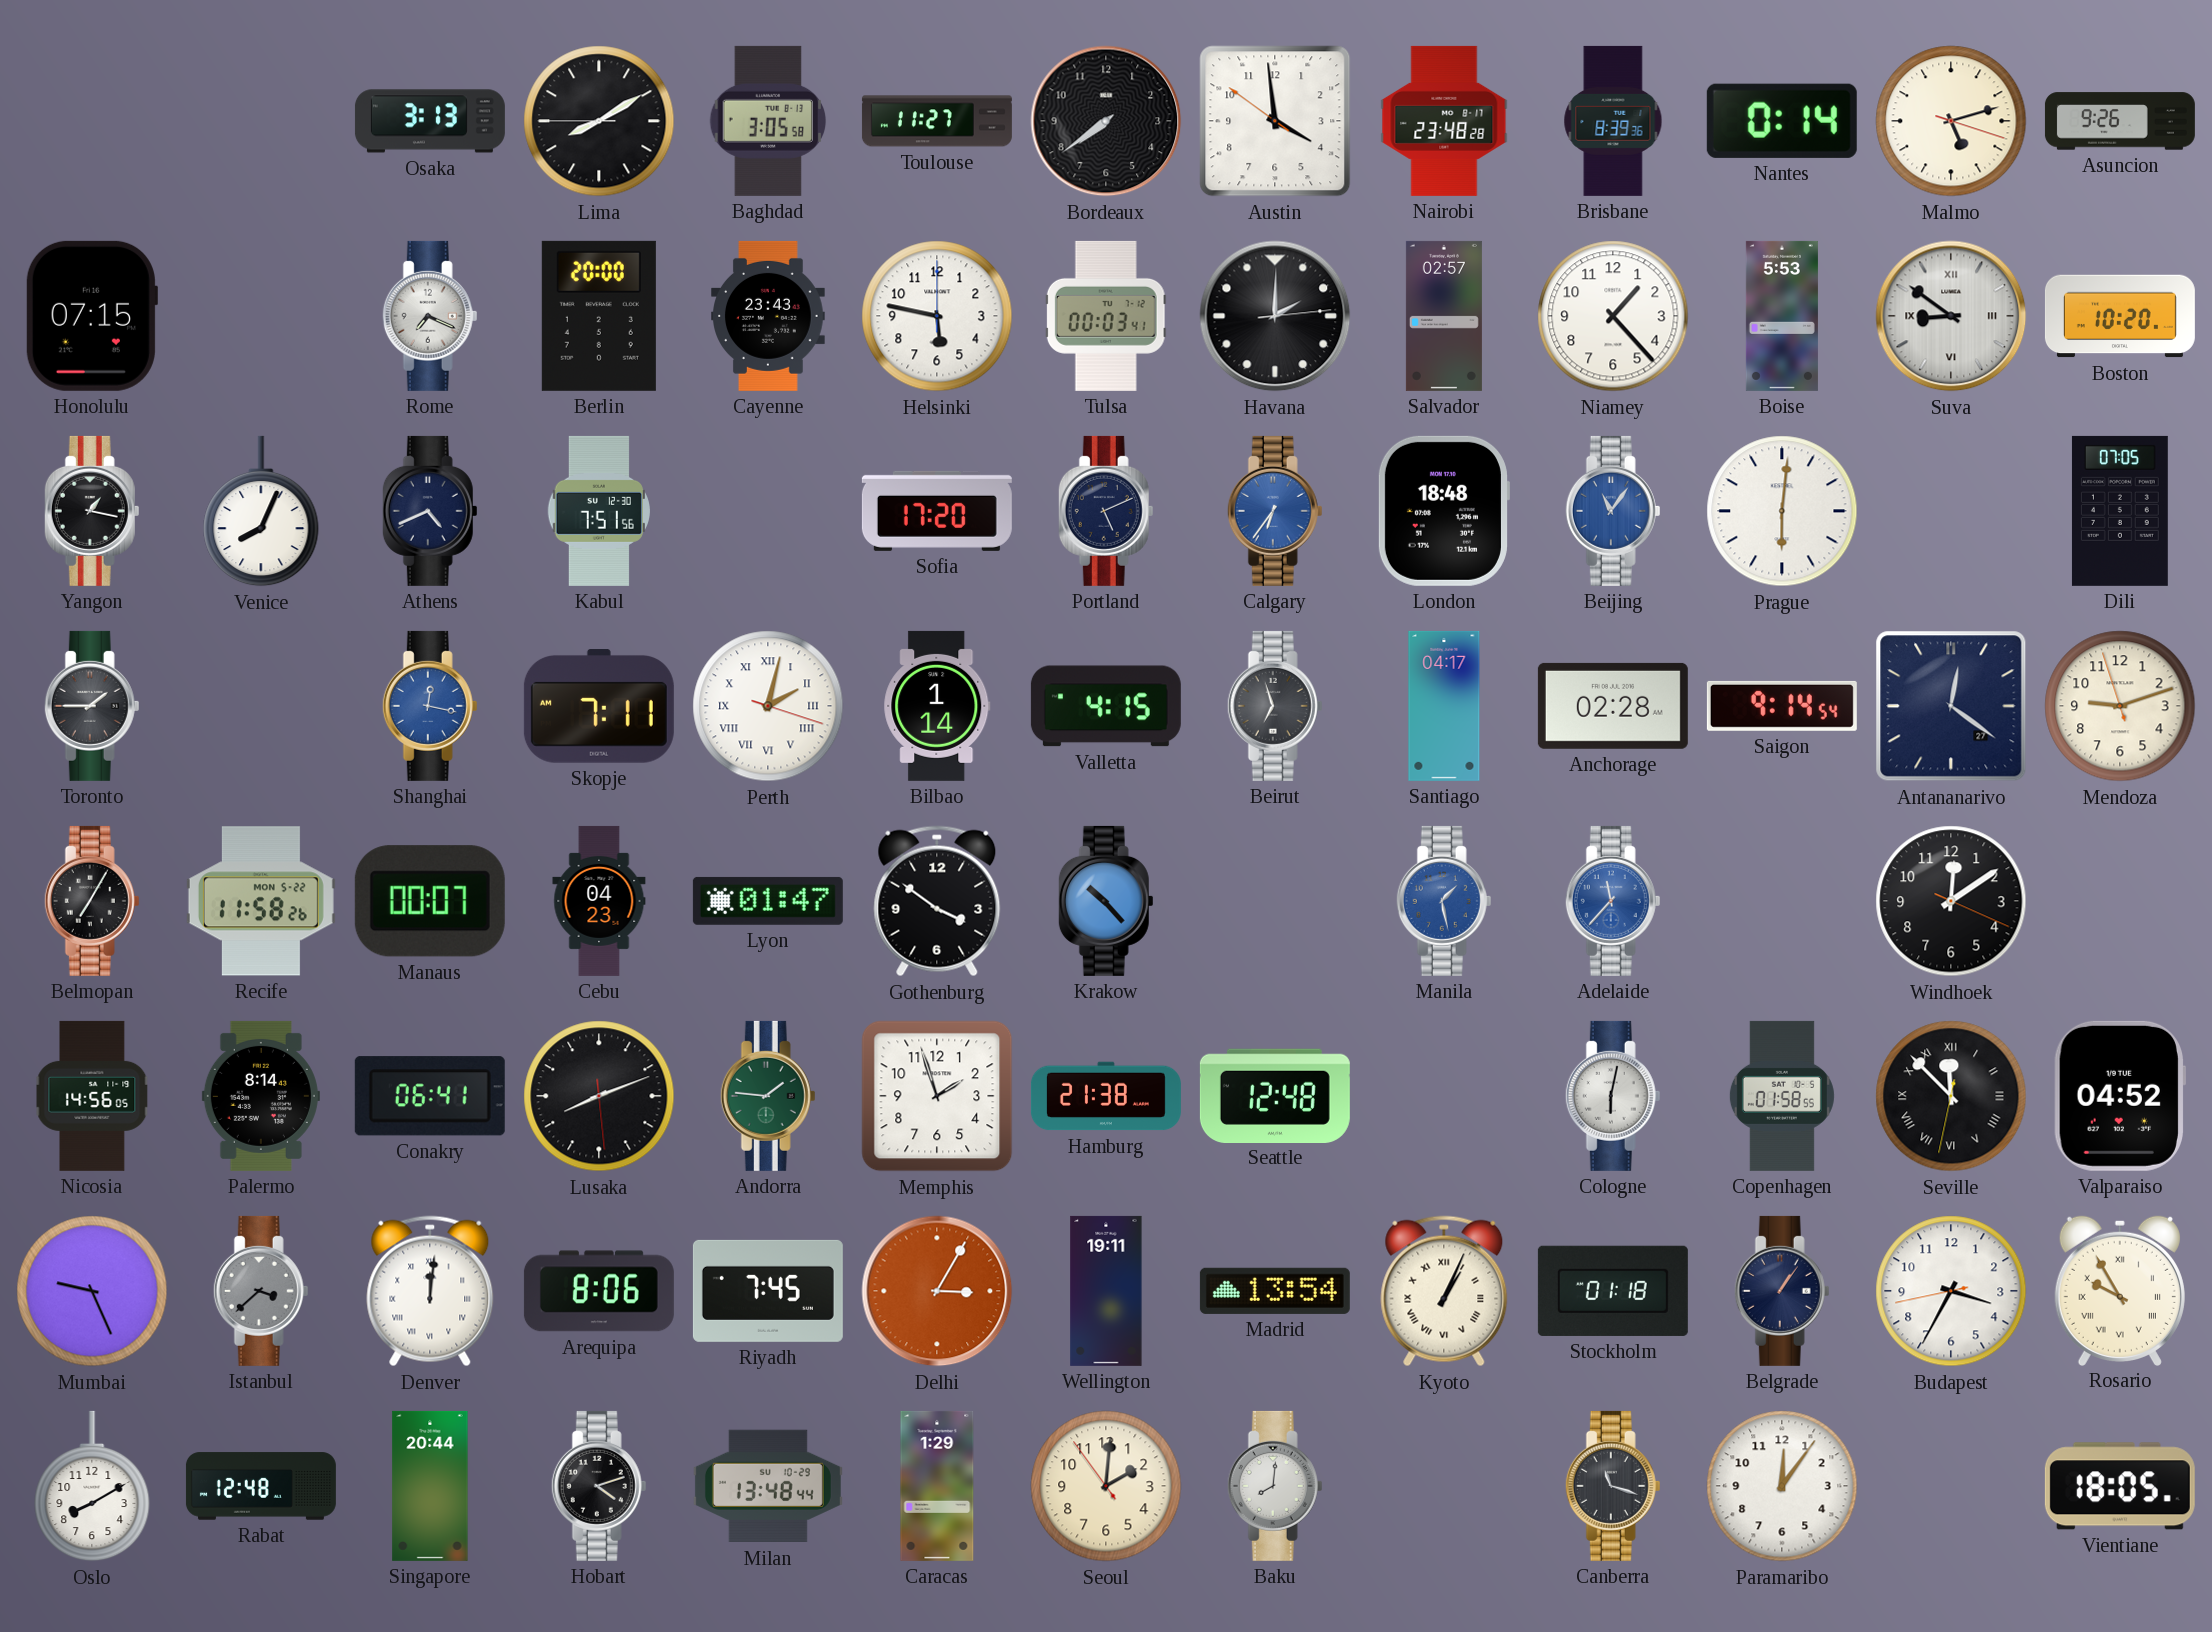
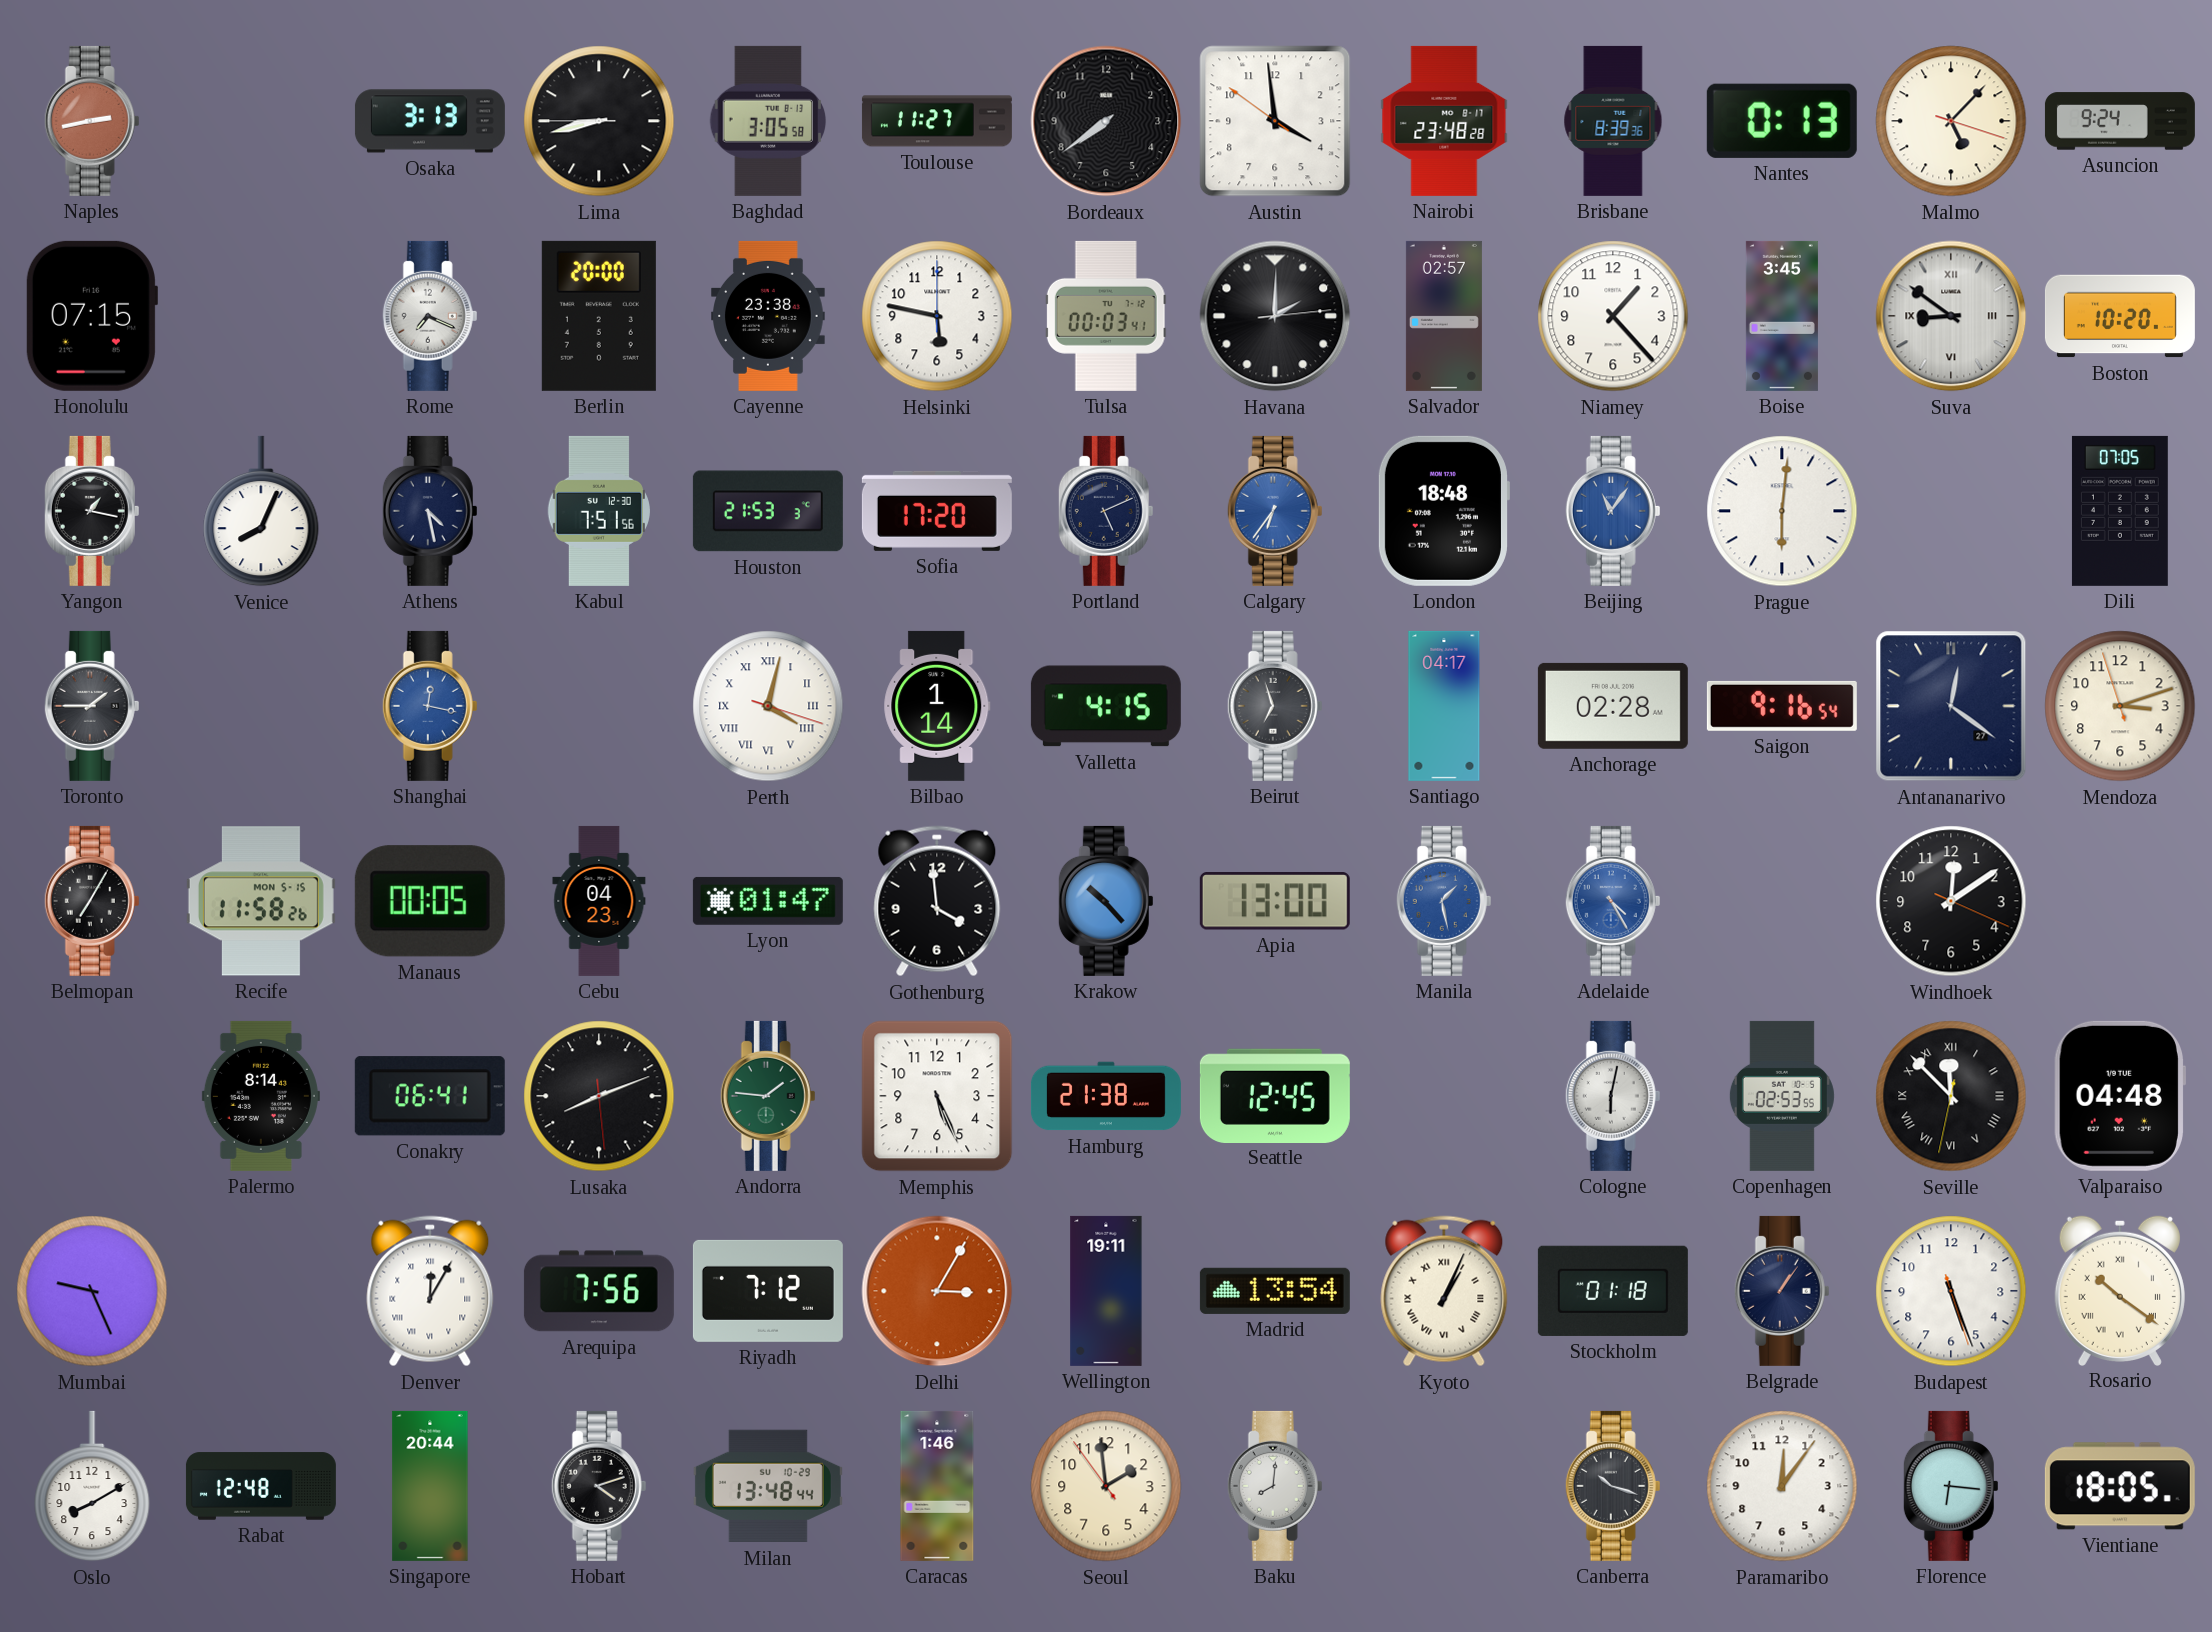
Naples: none -> 2:43 (92, 121)
Lima: 8:09 -> 8:42 (599, 121)
Nantes: 0:14 -> 0:13 (1782, 121)
Malmo: 5:12 -> 5:07 (1951, 121)
Asuncion: 9:26 -> 9:24 (2120, 121)
Cayenne: 23:43 -> 23:38 (769, 316)
Boise: 5:53 -> 3:45 (1782, 316)
Athens: 4:41 -> 4:28 (430, 511)
Houston: none -> 21:53 (768, 511)
Skopje: 7:11 -> none (599, 707)
Perth: 2:02 -> 4:02 (768, 706)
Saigon: 9:14 -> 9:16 (1782, 706)
Mendoza: 9:11 -> 3:11 (2120, 706)
Recife date: MON 5-22 -> MON 5-15 (261, 901)
Manaus: 00:07 -> 00:05 (430, 901)
Gothenburg: 3:51 -> 3:59 (937, 901)
Apia: none -> 13:00 (1275, 902)
Adelaide: 11:37 -> 4:25 (1613, 901)
Nicosia: 14:56 -> none (92, 1096)
Memphis: 1:57 -> 5:26 (937, 1096)
Seattle: 12:48 -> 12:45 (1275, 1095)
Copenhagen: 01:58 -> 02:53 (1782, 1096)
Valparaiso: 04:52 -> 04:48 (2120, 1096)
Istanbul: 3:38 -> none (261, 1291)
Denver: 12:01 -> 12:05 (430, 1291)
Arequipa: 8:06 -> 7:56 (599, 1291)
Riyadh: 7:45 -> 7:12 (768, 1291)
Budapest: 3:34 -> 5:26 (1951, 1291)
Rosario: 9:55 -> 10:21 (2120, 1290)
Caracas: 1:29 -> 1:46 (937, 1486)
Seoul: 2:00 -> 1:58 (1106, 1486)
Canberra: 11:18 -> 10:18 (1613, 1486)
Florence: none -> 6:16 (1951, 1486)
